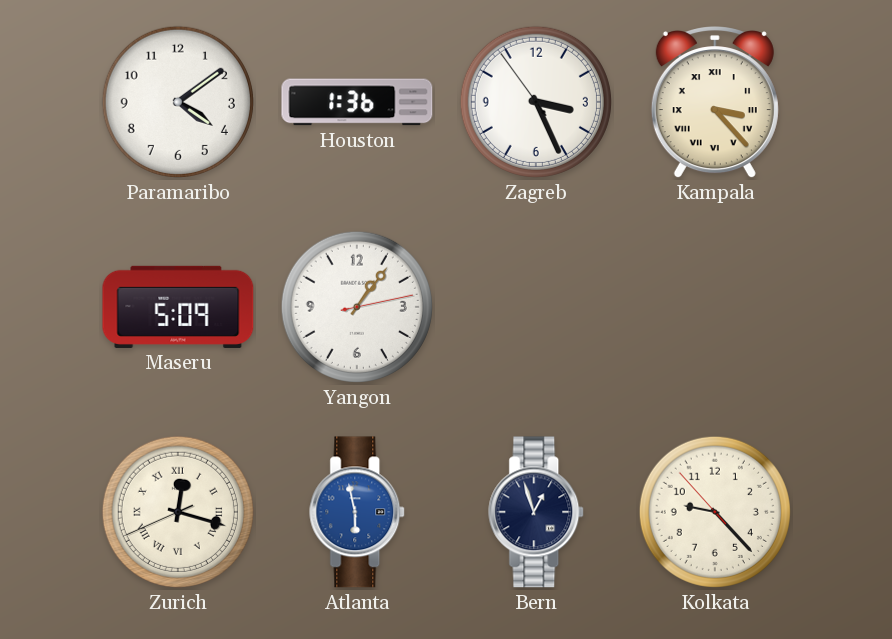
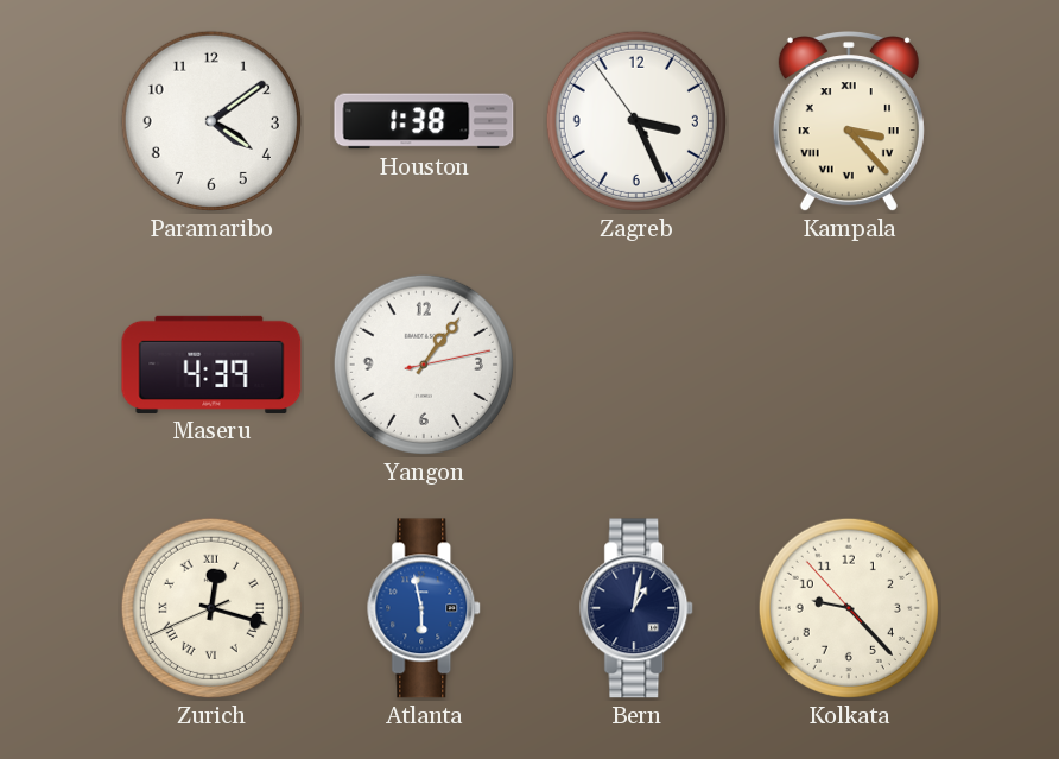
Houston: 1:36 -> 1:38 (424, 121)
Maseru: 5:09 -> 4:39 (211, 365)
Bern: 12:57 -> 1:02 (638, 608)
